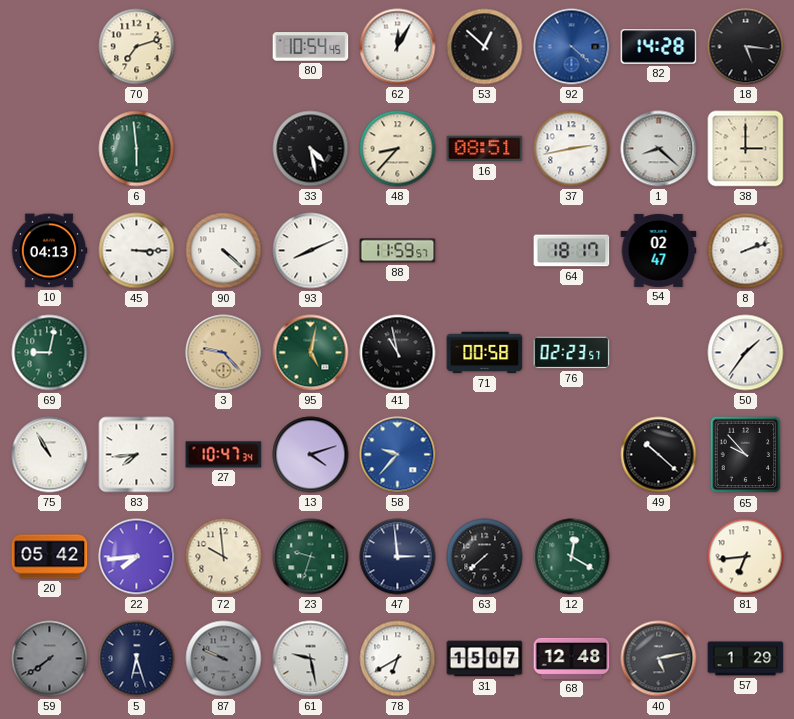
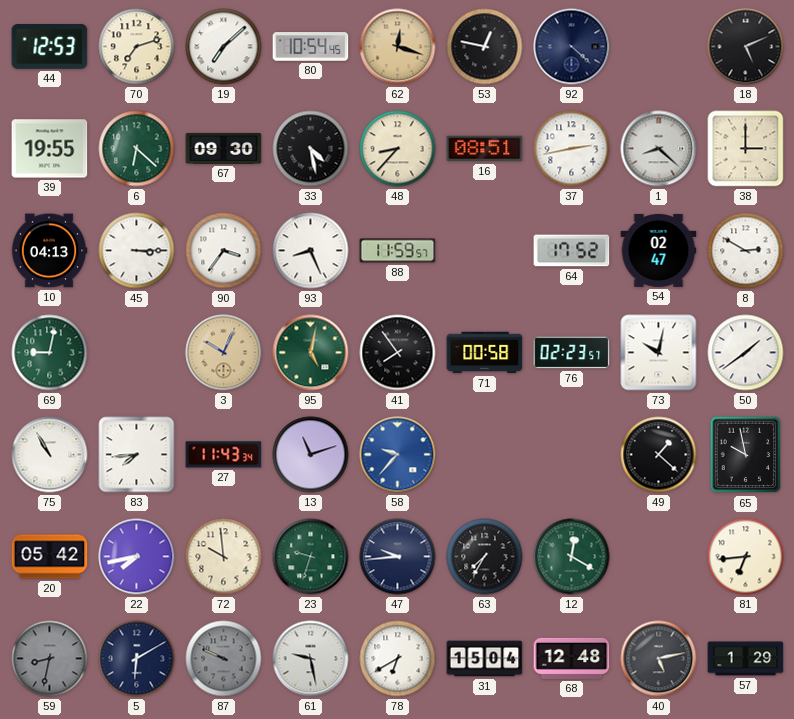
44: none -> 12:53 (50, 47)
19: none -> 7:08 (224, 47)
62: 12:05 -> 12:18 (398, 47)
62 dial: white -> champagne (398, 47)
53: 12:52 -> 12:47 (485, 47)
92 dial: blue -> navy (572, 47)
82: 14:28 -> none (659, 47)
18: 5:16 -> 5:11 (746, 47)
39: none -> 19:55 (50, 149)
6: 5:59 -> 6:22 (137, 149)
67: none -> 09:30 (224, 148)
90: 4:22 -> 3:36 (224, 251)
93: 8:11 -> 8:26 (311, 251)
64: 18:17 -> 17:52 (572, 251)
8: 2:12 -> 2:50 (746, 251)
3: 9:23 -> 10:04 (224, 353)
41: 10:58 -> 7:54 (398, 353)
73: none -> 10:02 (659, 353)
50: 1:36 -> 1:39 (746, 353)
27: 10:47 -> 11:43 (224, 455)
13: 4:12 -> 11:12 (311, 455)
49: 10:22 -> 1:22 (659, 455)
65: 9:53 -> 9:58 (746, 455)
22: 7:44 -> 7:43 (137, 557)
47: 2:59 -> 9:44 (398, 557)
63: 7:38 -> 7:35 (485, 557)
59: 7:39 -> 8:32 (50, 659)
5: 6:27 -> 6:10 (137, 659)
31: 15:07 -> 15:04 (485, 659)
